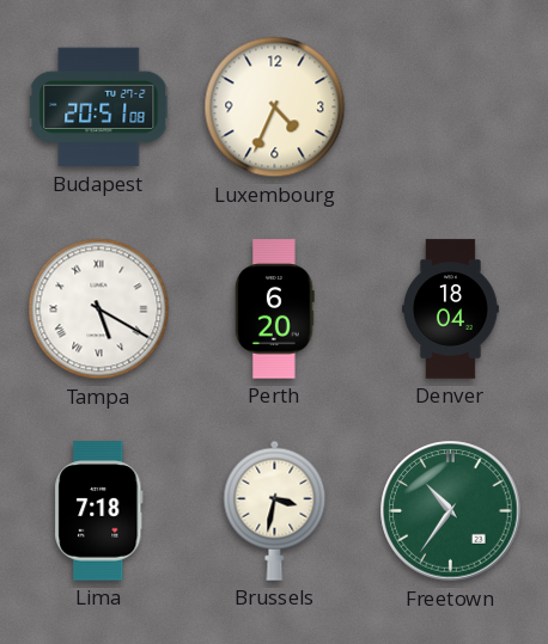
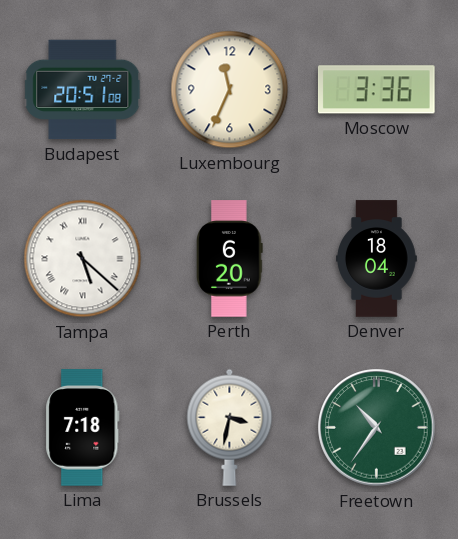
Luxembourg: 4:34 -> 11:34 (230, 90)
Moscow: none -> 3:36 (376, 90)
Tampa: 5:20 -> 5:22 (83, 259)
